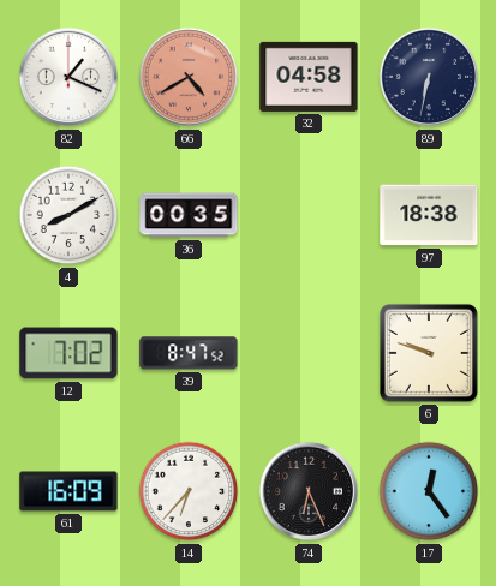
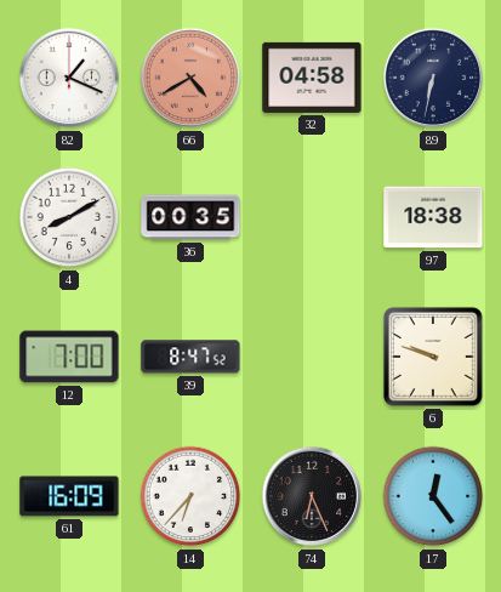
12: 7:02 -> 7:00 (69, 357)
